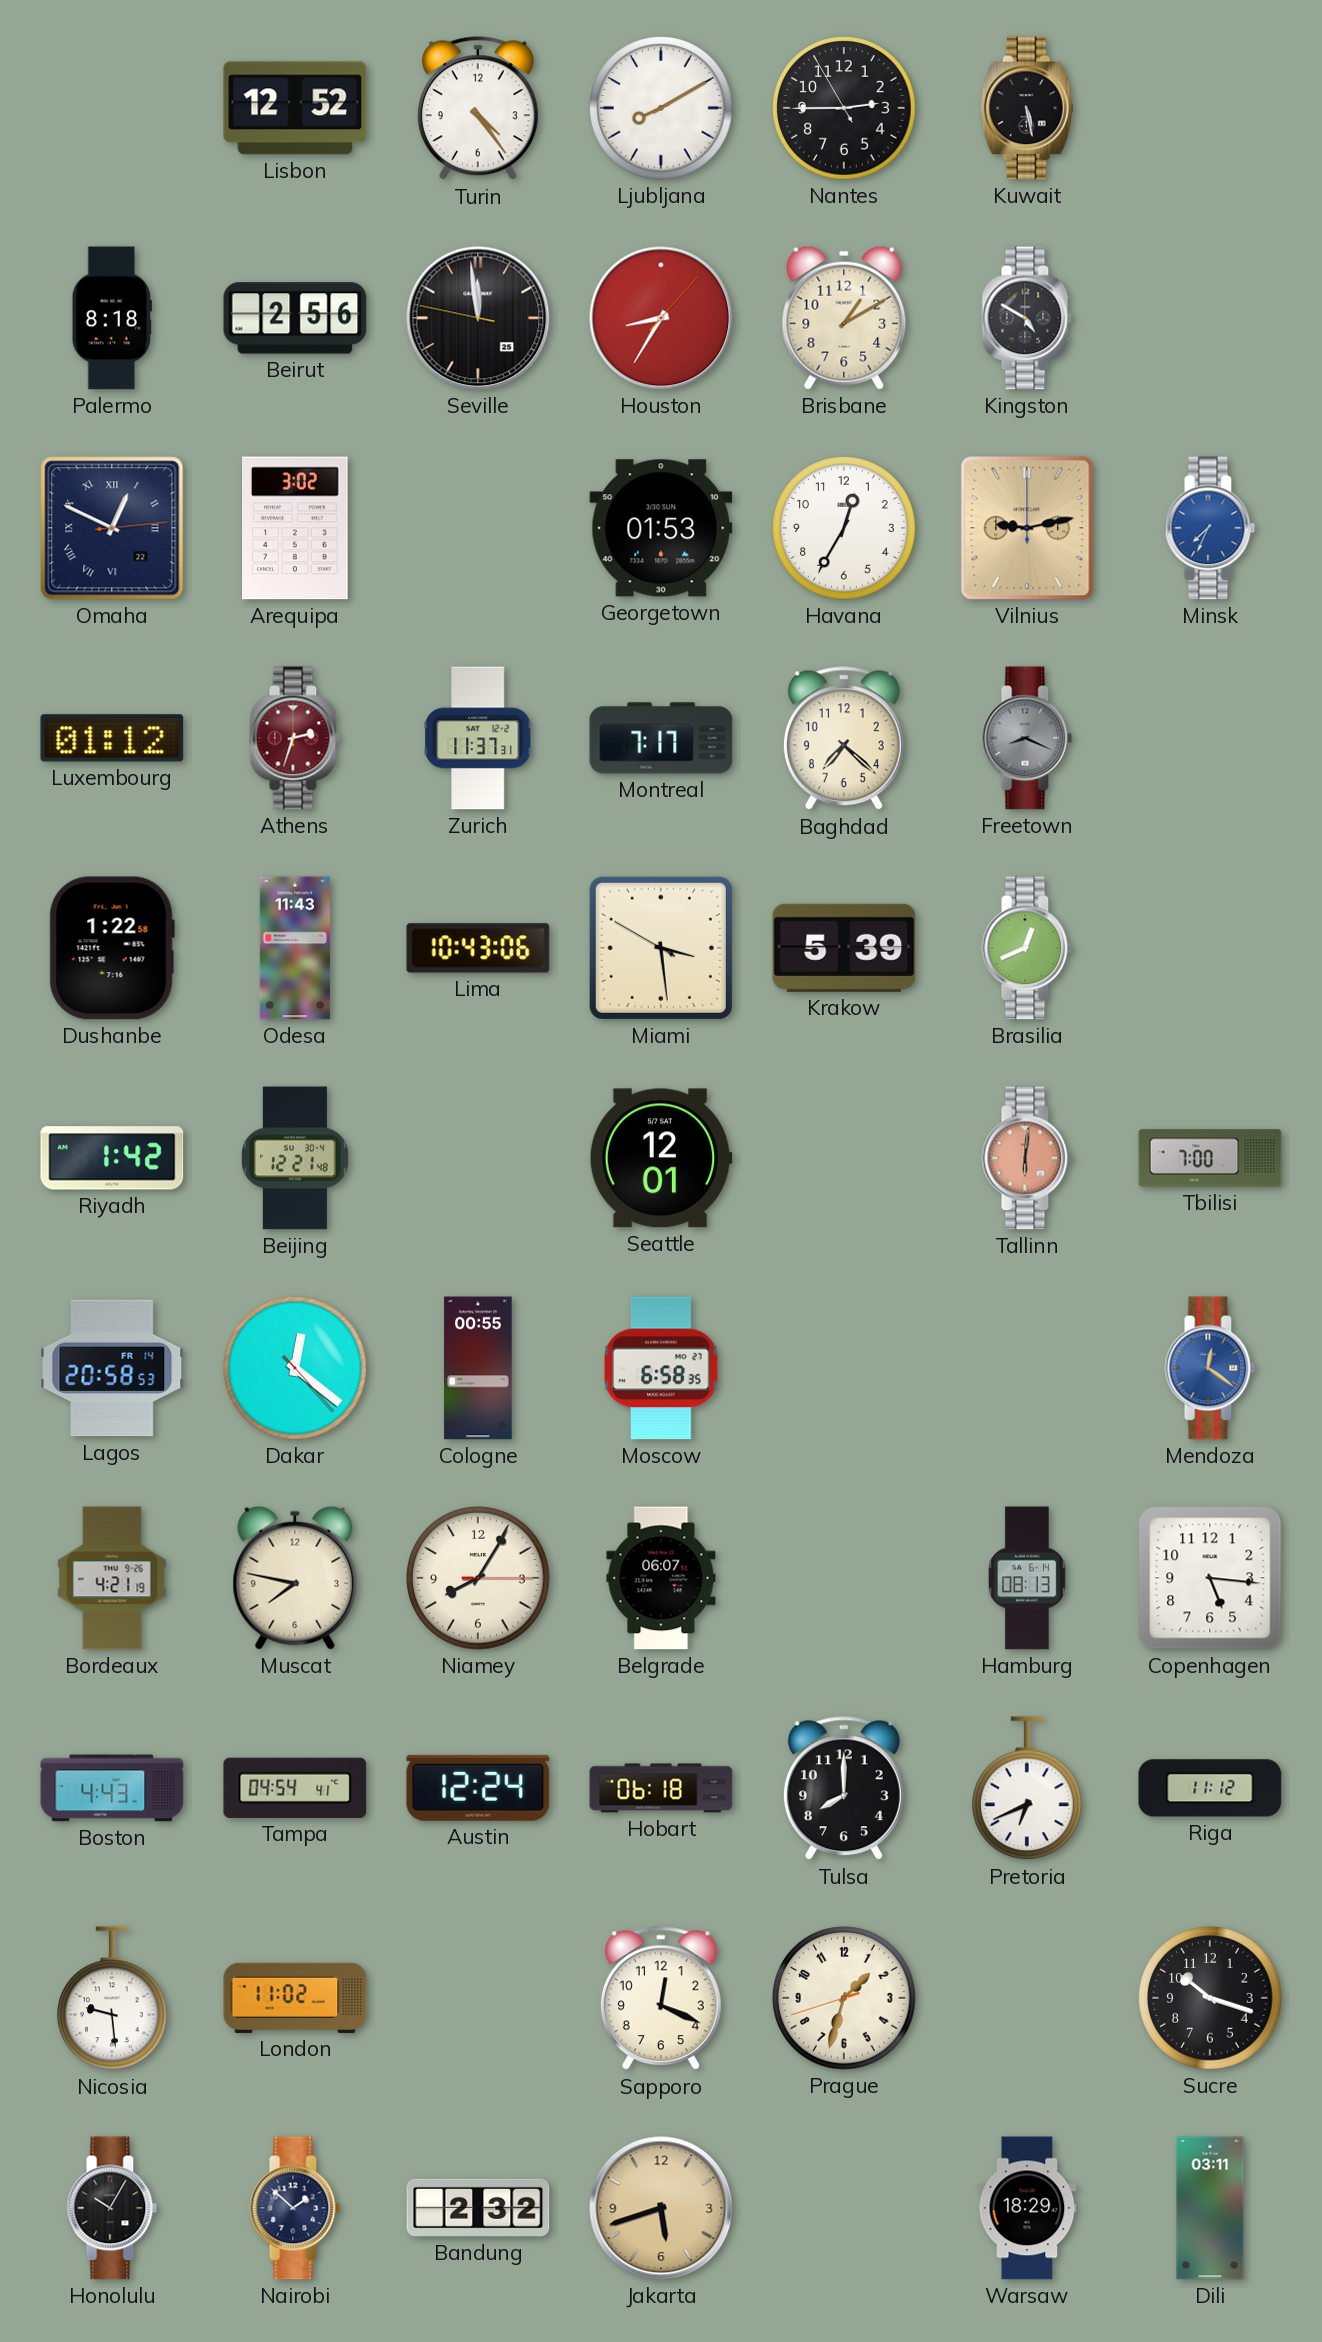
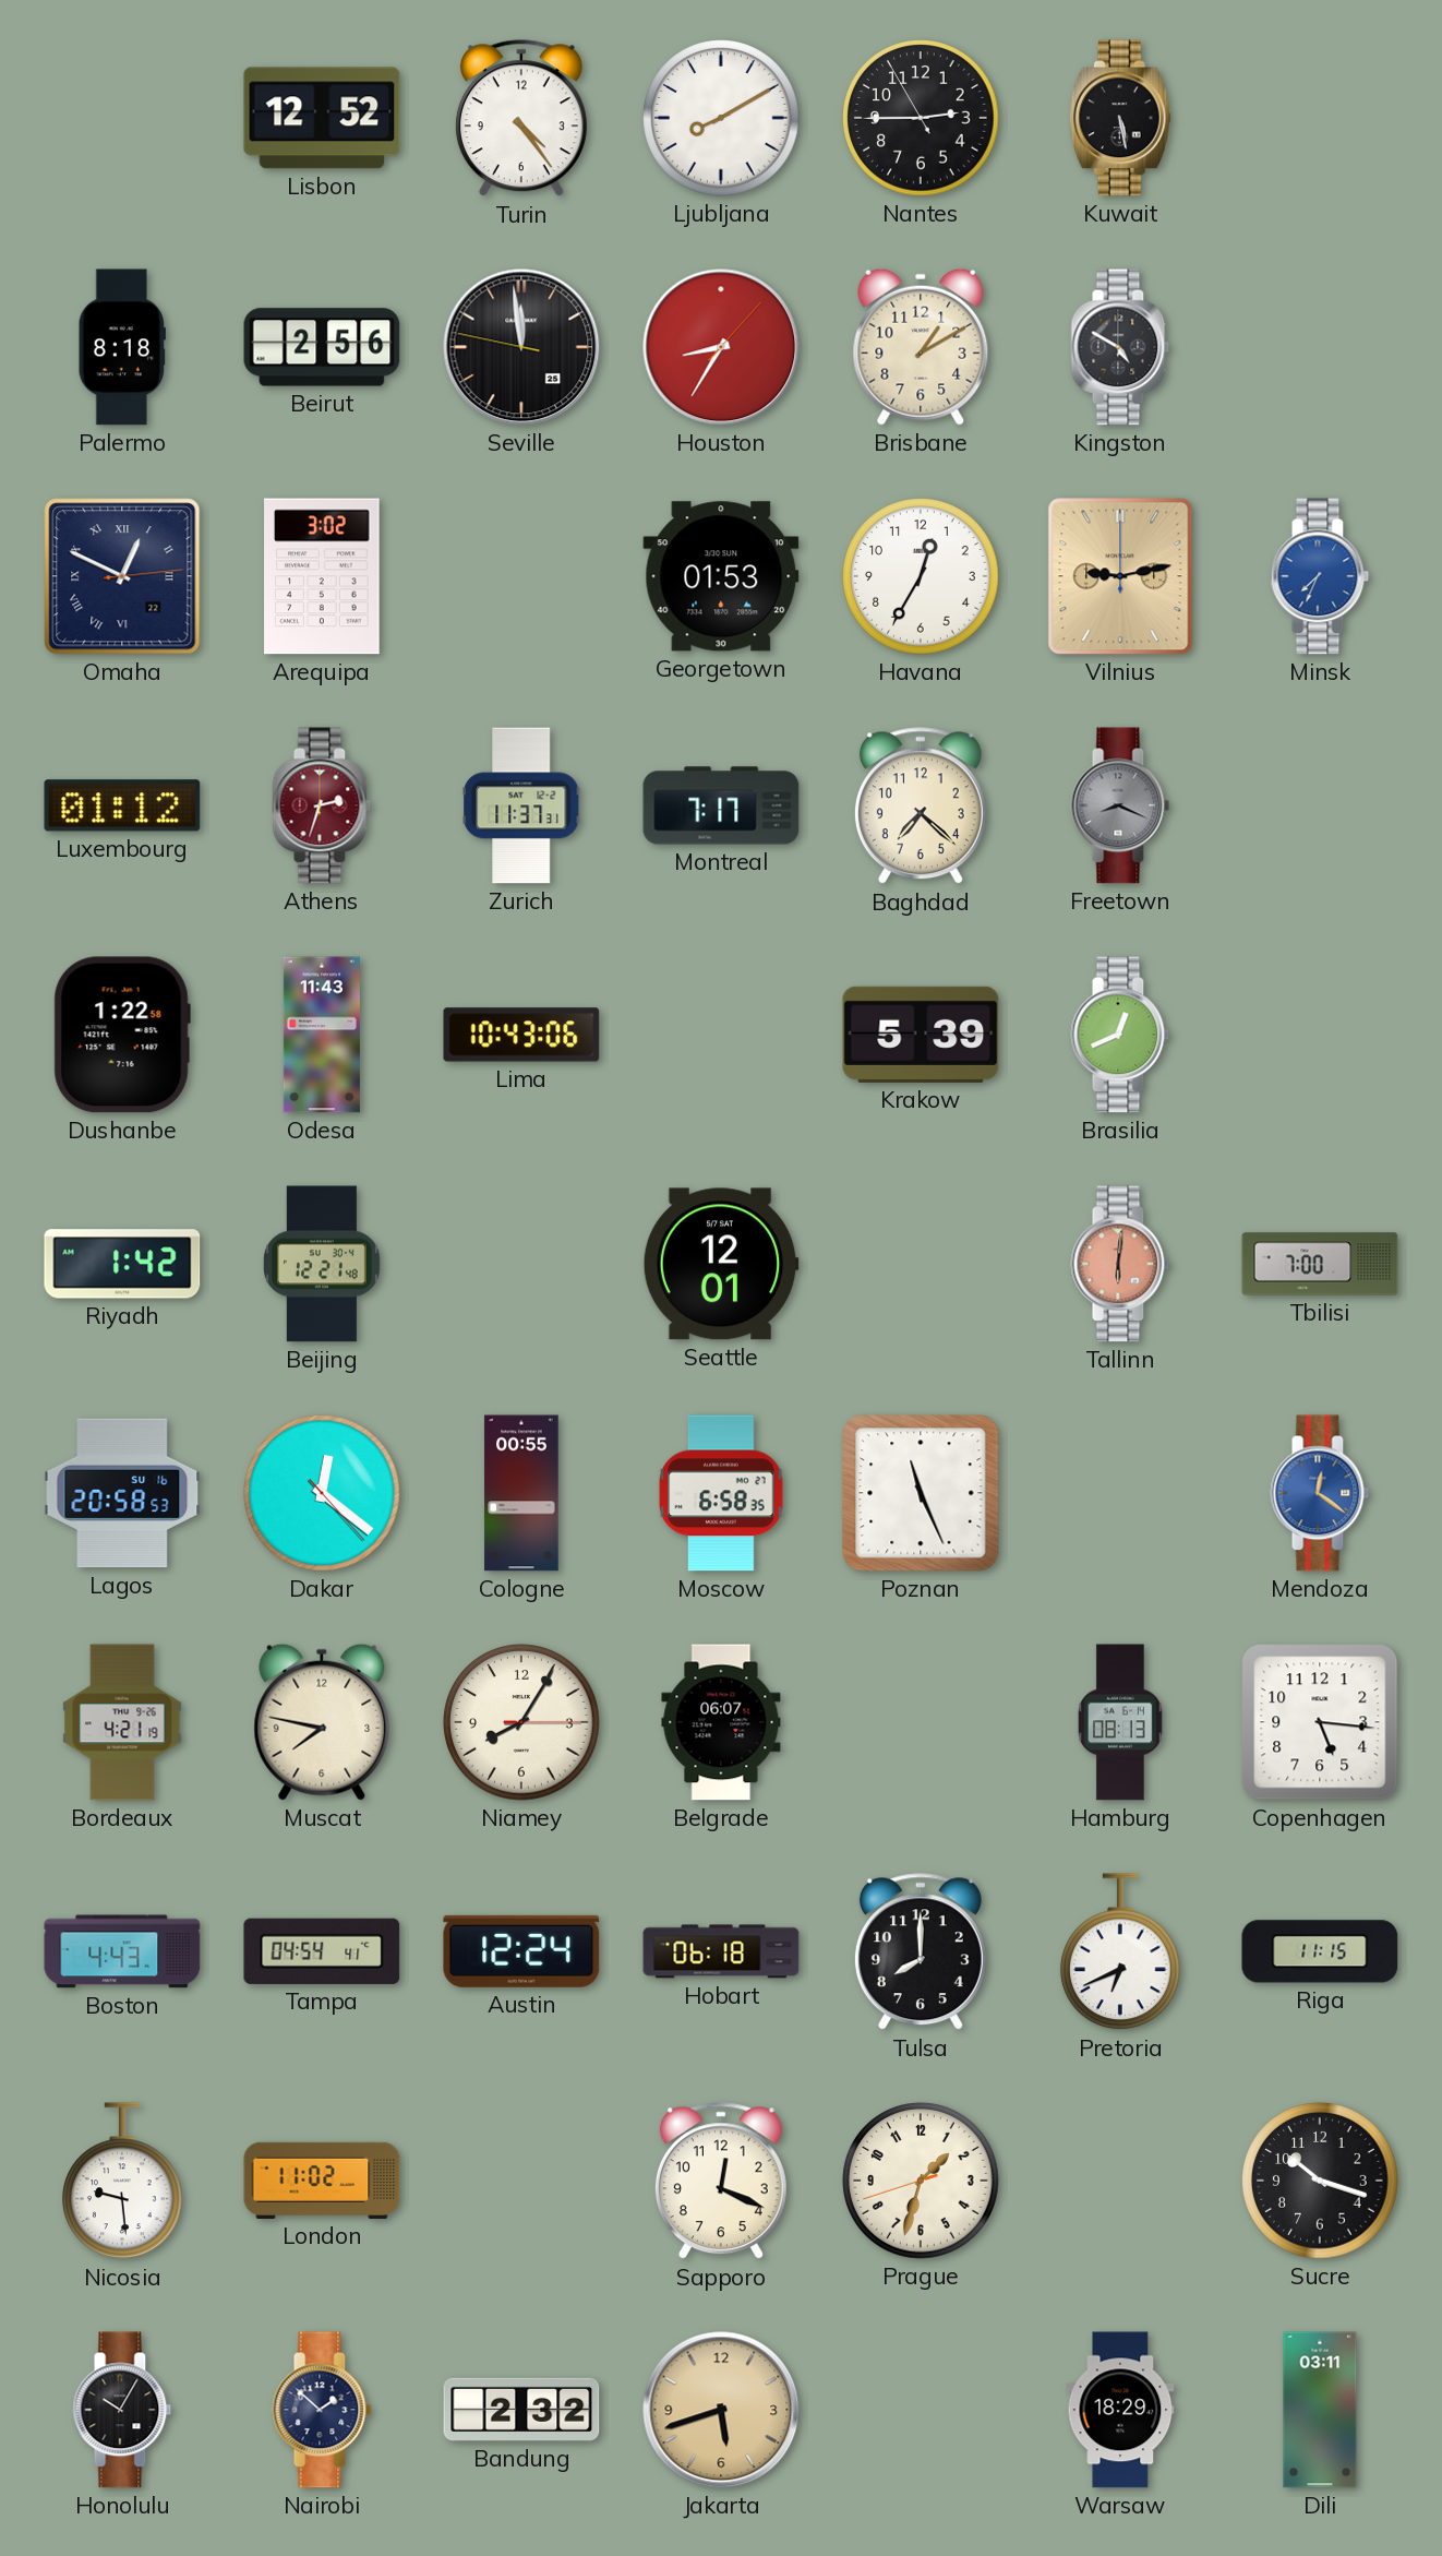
Miami: 3:28 -> none (661, 948)
Lagos date: FR 14 -> SU 16 (122, 1493)
Poznan: none -> 11:26 (921, 1493)
Riga: 11:12 -> 11:15 (1320, 1951)
